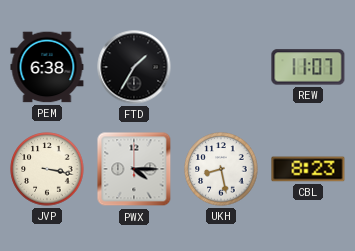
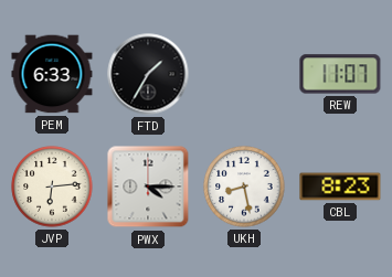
PEM: 6:38 -> 6:33 (52, 74)
JVP: 3:17 -> 6:14 (52, 187)
